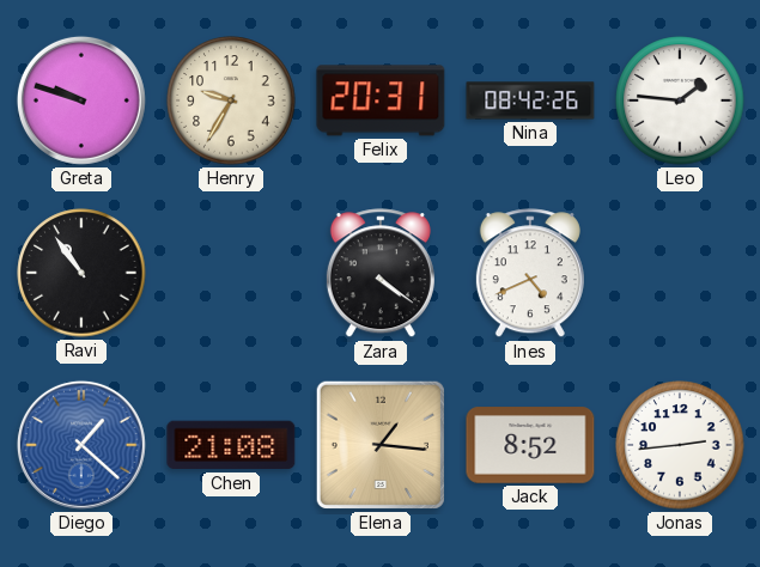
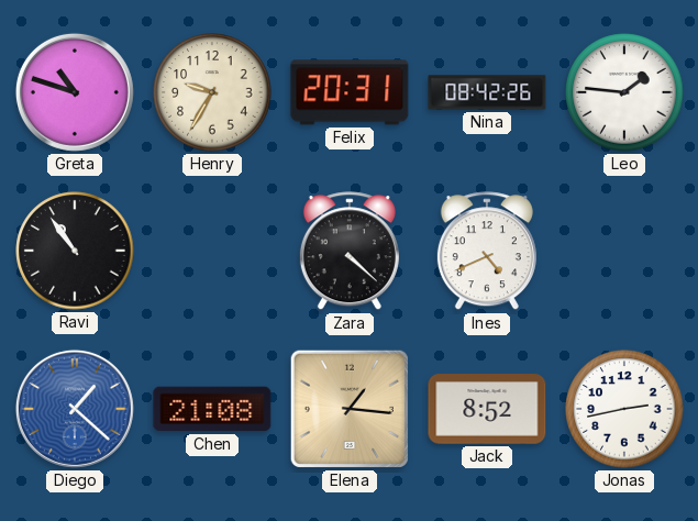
Greta: 9:48 -> 10:48 (75, 92)
Zara: 4:21 -> 4:22 (350, 252)
Jonas: 2:44 -> 2:43 (624, 409)
